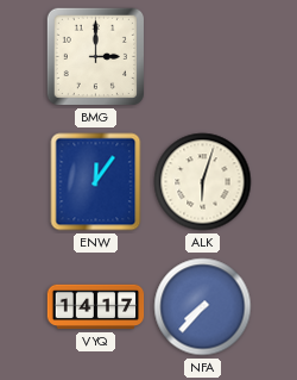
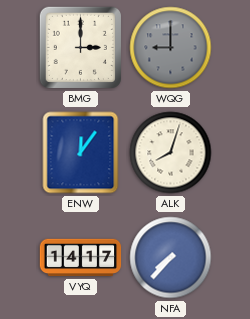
WQG: none -> 9:00 (171, 48)
ALK: 6:03 -> 8:03 (171, 153)
